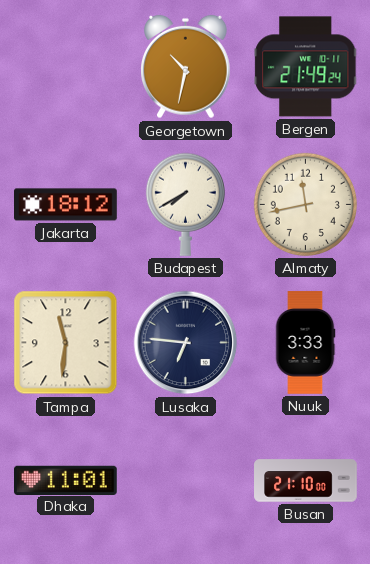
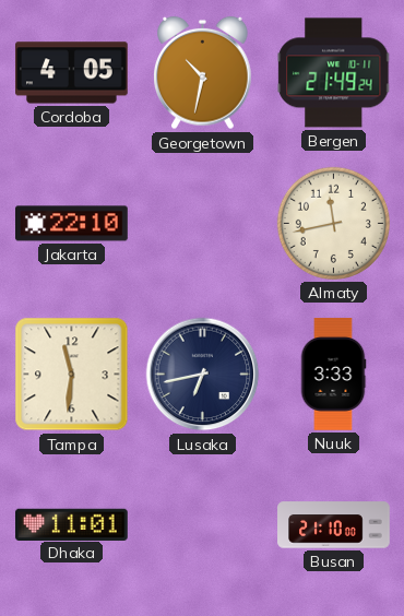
Cordoba: none -> 4:05 (72, 73)
Jakarta: 18:12 -> 22:10 (72, 224)
Budapest: 7:40 -> none (185, 204)
Lusaka: 6:46 -> 6:43 (203, 375)
